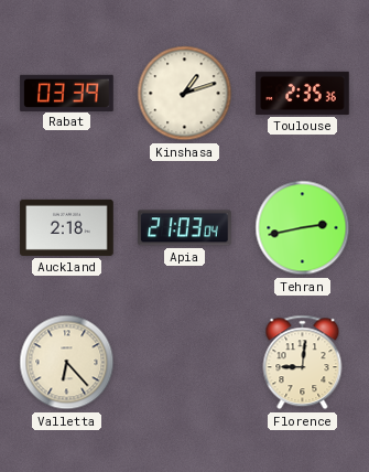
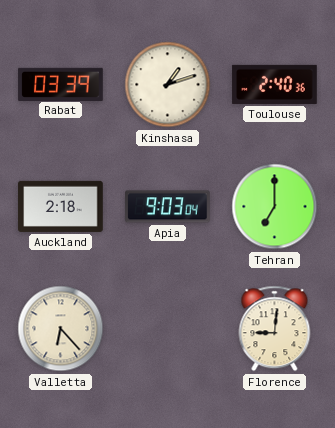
Toulouse: 2:35 -> 2:40 (275, 84)
Apia: 21:03 -> 9:03 (168, 207)
Tehran: 2:43 -> 7:00 (275, 207)
